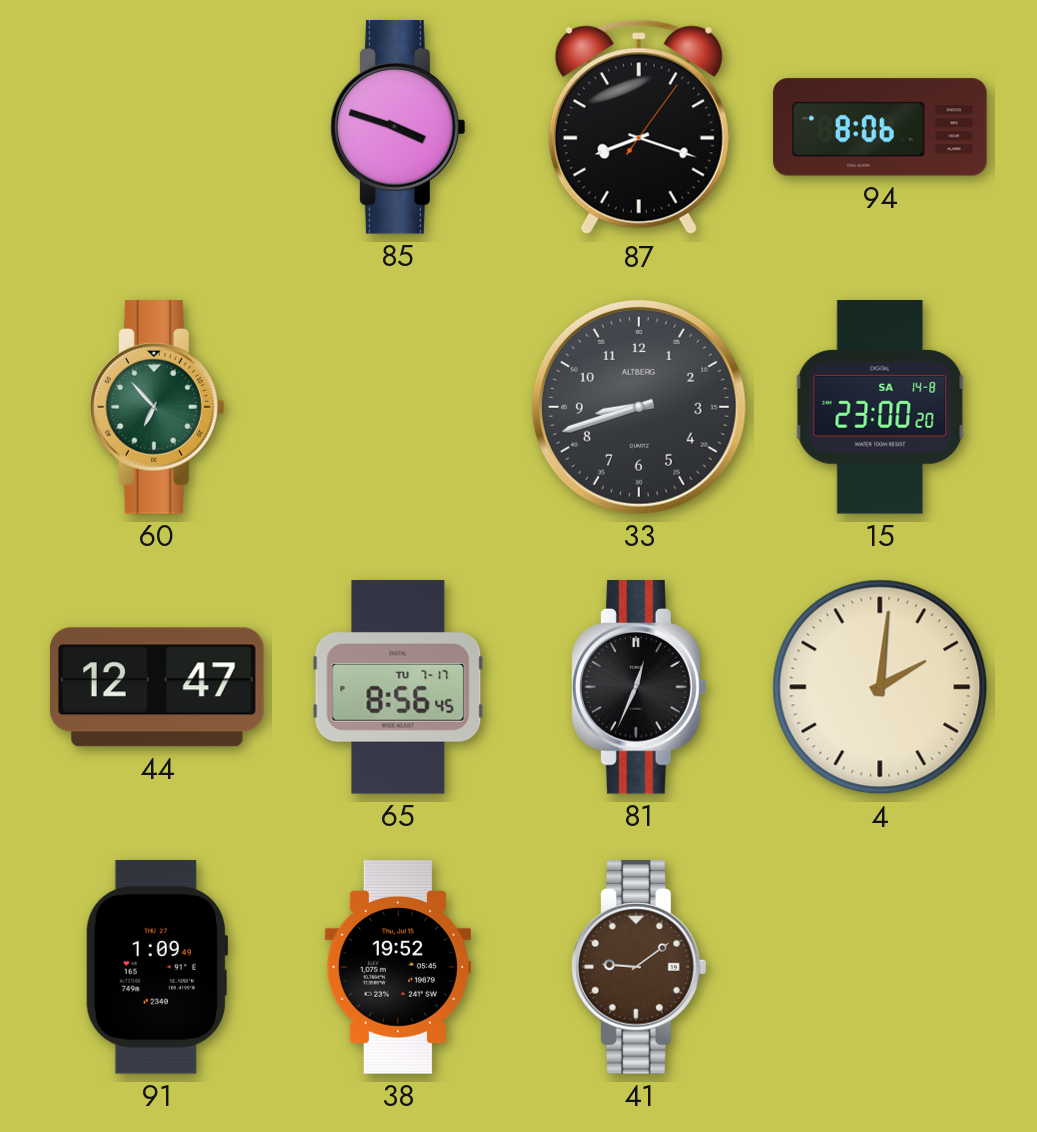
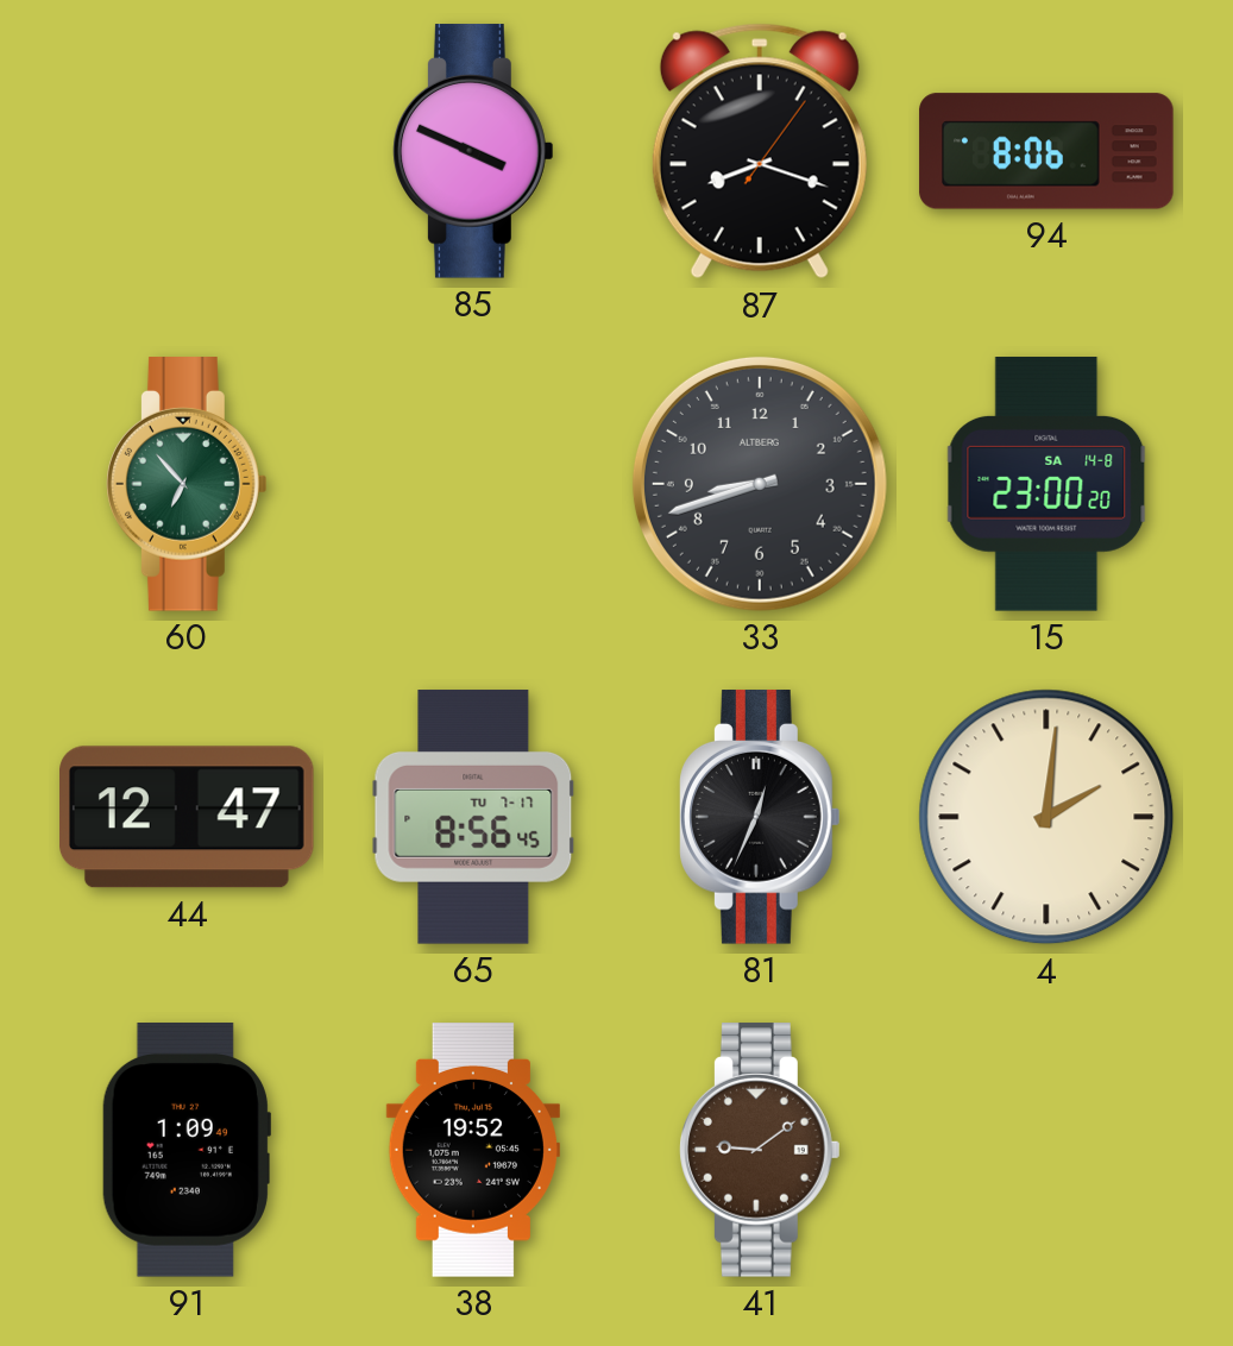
85: 3:48 -> 3:49 (474, 151)
